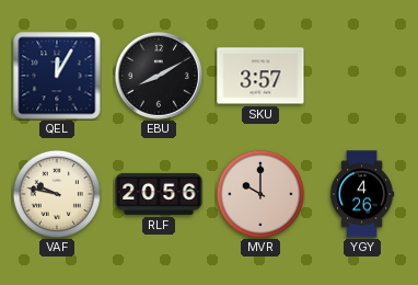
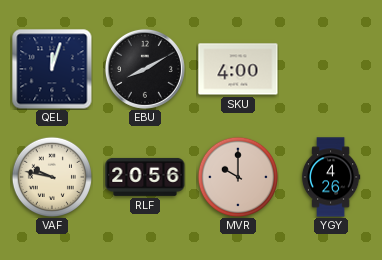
QEL: 12:05 -> 12:03 (52, 69)
SKU: 3:57 -> 4:00 (238, 69)
